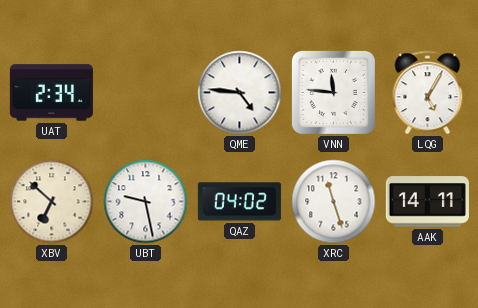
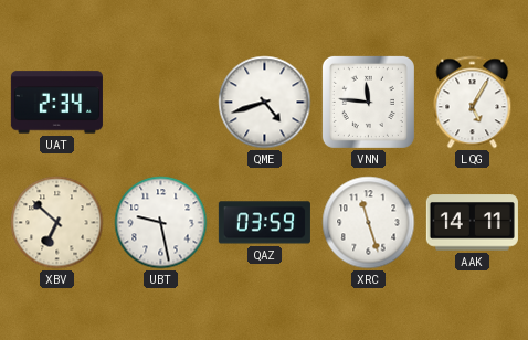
QME: 4:46 -> 4:42 (265, 103)
QAZ: 04:02 -> 03:59 (264, 223)
